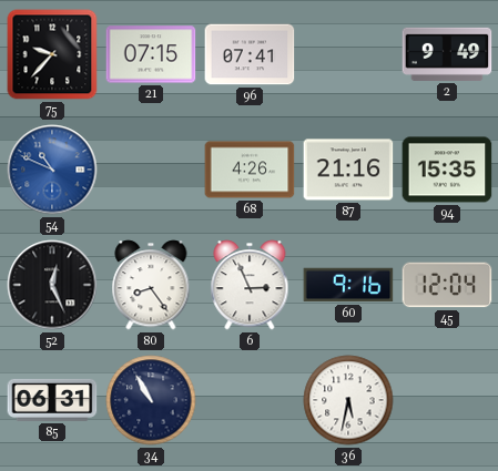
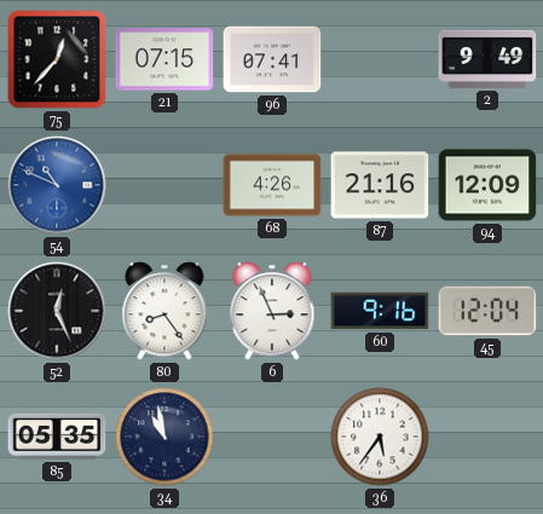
75: 9:37 -> 12:37 (57, 59)
94: 15:35 -> 12:09 (487, 185)
85: 06:31 -> 05:35 (57, 437)
34: 10:55 -> 10:58 (164, 437)
36: 5:32 -> 5:36 (380, 437)
